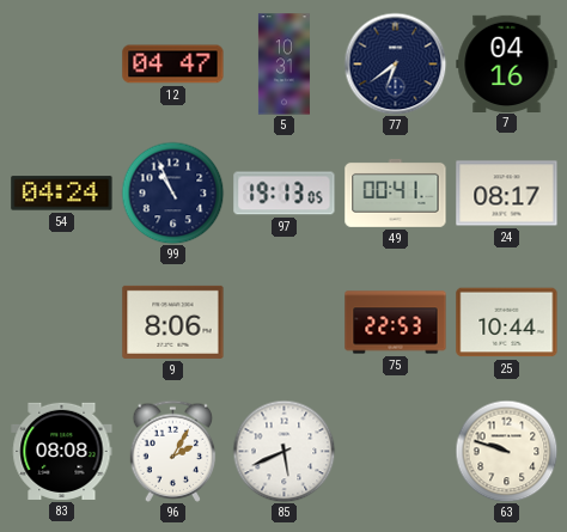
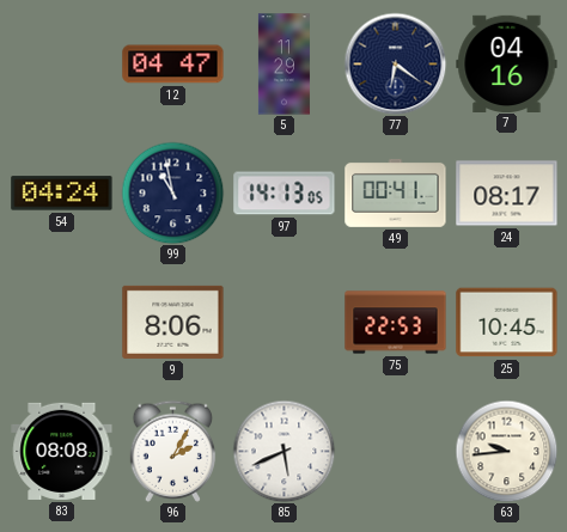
5: 10:31 -> 11:29 (283, 65)
77: 6:39 -> 6:21 (395, 63)
99: 10:56 -> 10:58 (172, 192)
97: 19:13 -> 14:13 (285, 194)
25: 10:44 -> 10:45 (507, 323)
63: 9:48 -> 9:44 (506, 451)
